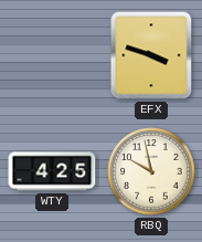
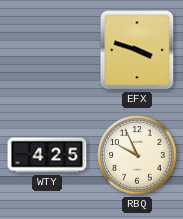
RBQ: 9:58 -> 9:56 (137, 155)
